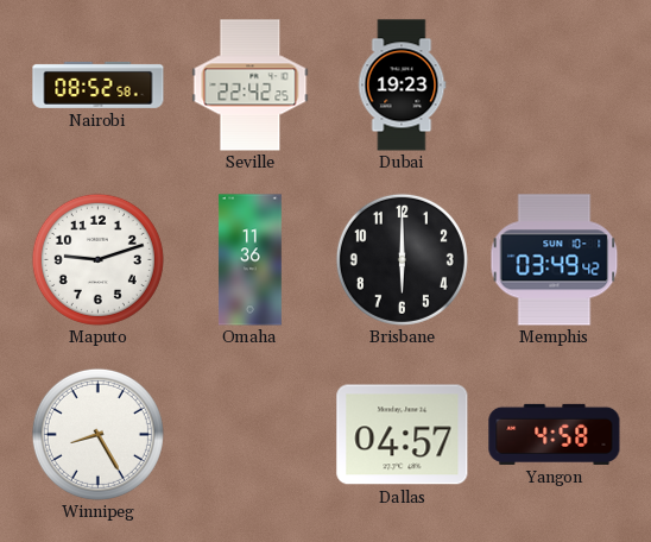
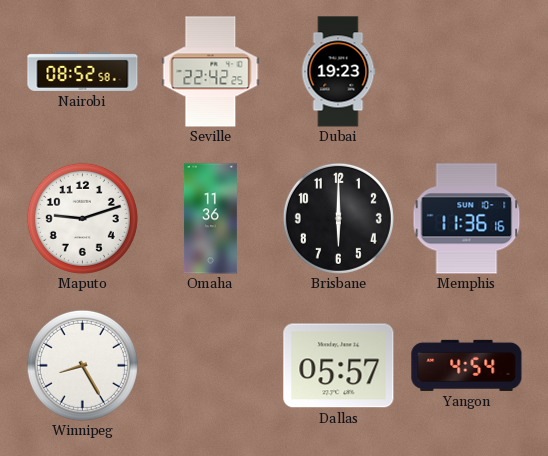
Memphis: 03:49 -> 11:36 (467, 219)
Dallas: 04:57 -> 05:57 (339, 366)
Yangon: 4:58 -> 4:54 (467, 365)
